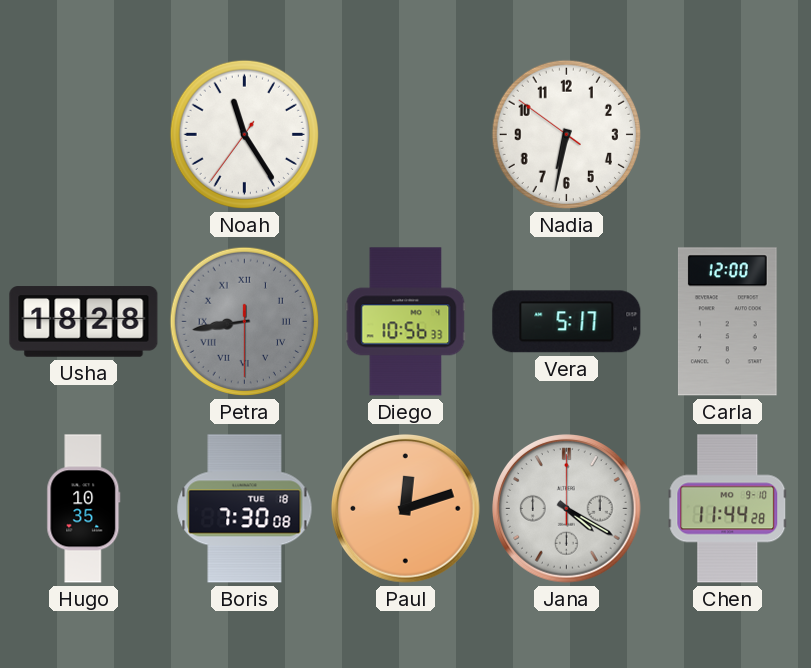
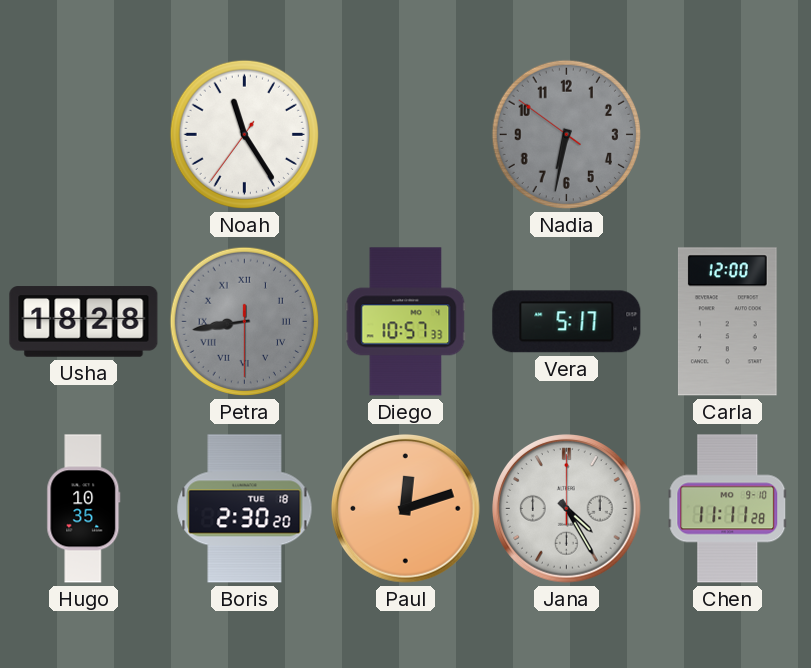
Nadia dial: white -> grey (566, 134)
Diego: 10:56 -> 10:57 (406, 322)
Boris: 7:30 -> 2:30 (245, 509)
Jana: 4:20 -> 4:25 (567, 509)
Chen: 11:44 -> 11:11 (728, 509)
